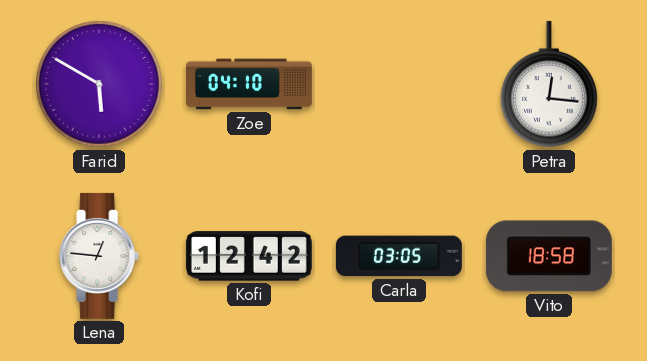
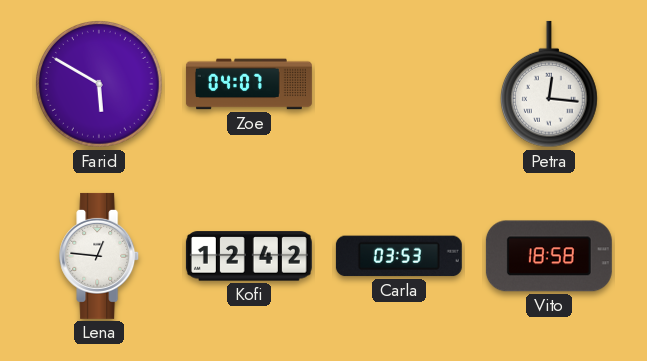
Zoe: 04:10 -> 04:07 (249, 84)
Carla: 03:05 -> 03:53 (399, 256)
